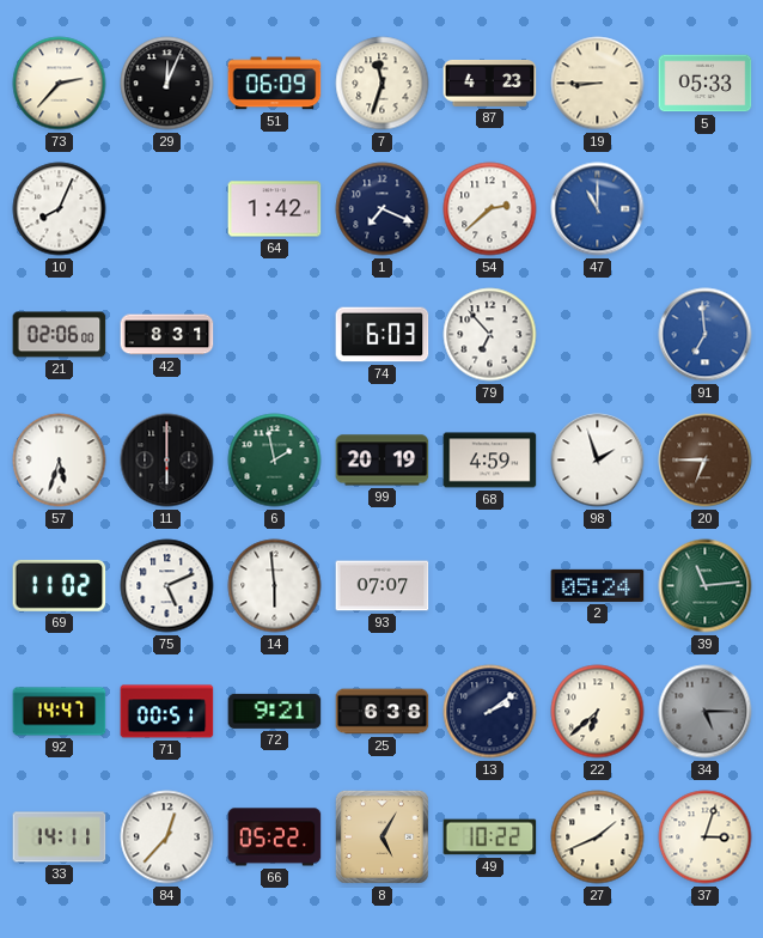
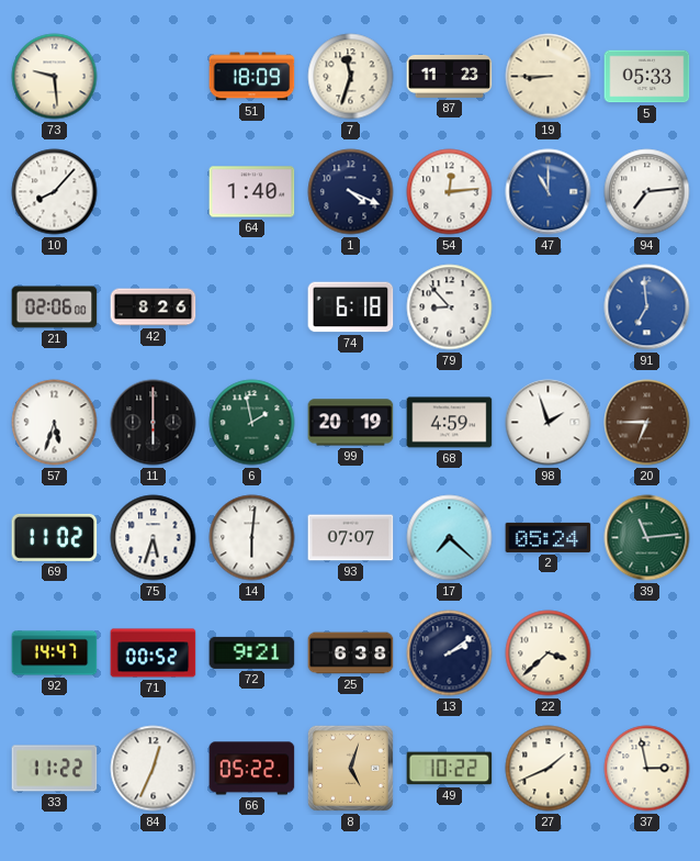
73: 2:37 -> 9:29 (55, 77)
29: 12:04 -> none (167, 84)
51: 06:09 -> 18:09 (252, 77)
87: 4:23 -> 11:23 (450, 76)
10: 8:04 -> 8:07 (55, 192)
64: 1:42 -> 1:40 (252, 192)
1: 7:19 -> 4:19 (351, 192)
54: 2:38 -> 12:14 (450, 192)
94: none -> 7:14 (647, 192)
42: 8:31 -> 8:26 (154, 307)
74: 6:03 -> 6:18 (351, 307)
79: 6:53 -> 8:53 (450, 307)
75: 5:11 -> 5:33 (154, 538)
14: 5:59 -> 6:01 (252, 538)
17: none -> 7:22 (450, 538)
71: 00:51 -> 00:52 (154, 653)
22: 6:38 -> 3:38 (549, 653)
34: 5:15 -> none (706, 712)
33: 14:11 -> 11:22 (55, 769)
84: 12:37 -> 12:34 (154, 769)
8: 5:05 -> 5:03 (350, 768)
37: 3:03 -> 2:58 (647, 769)
